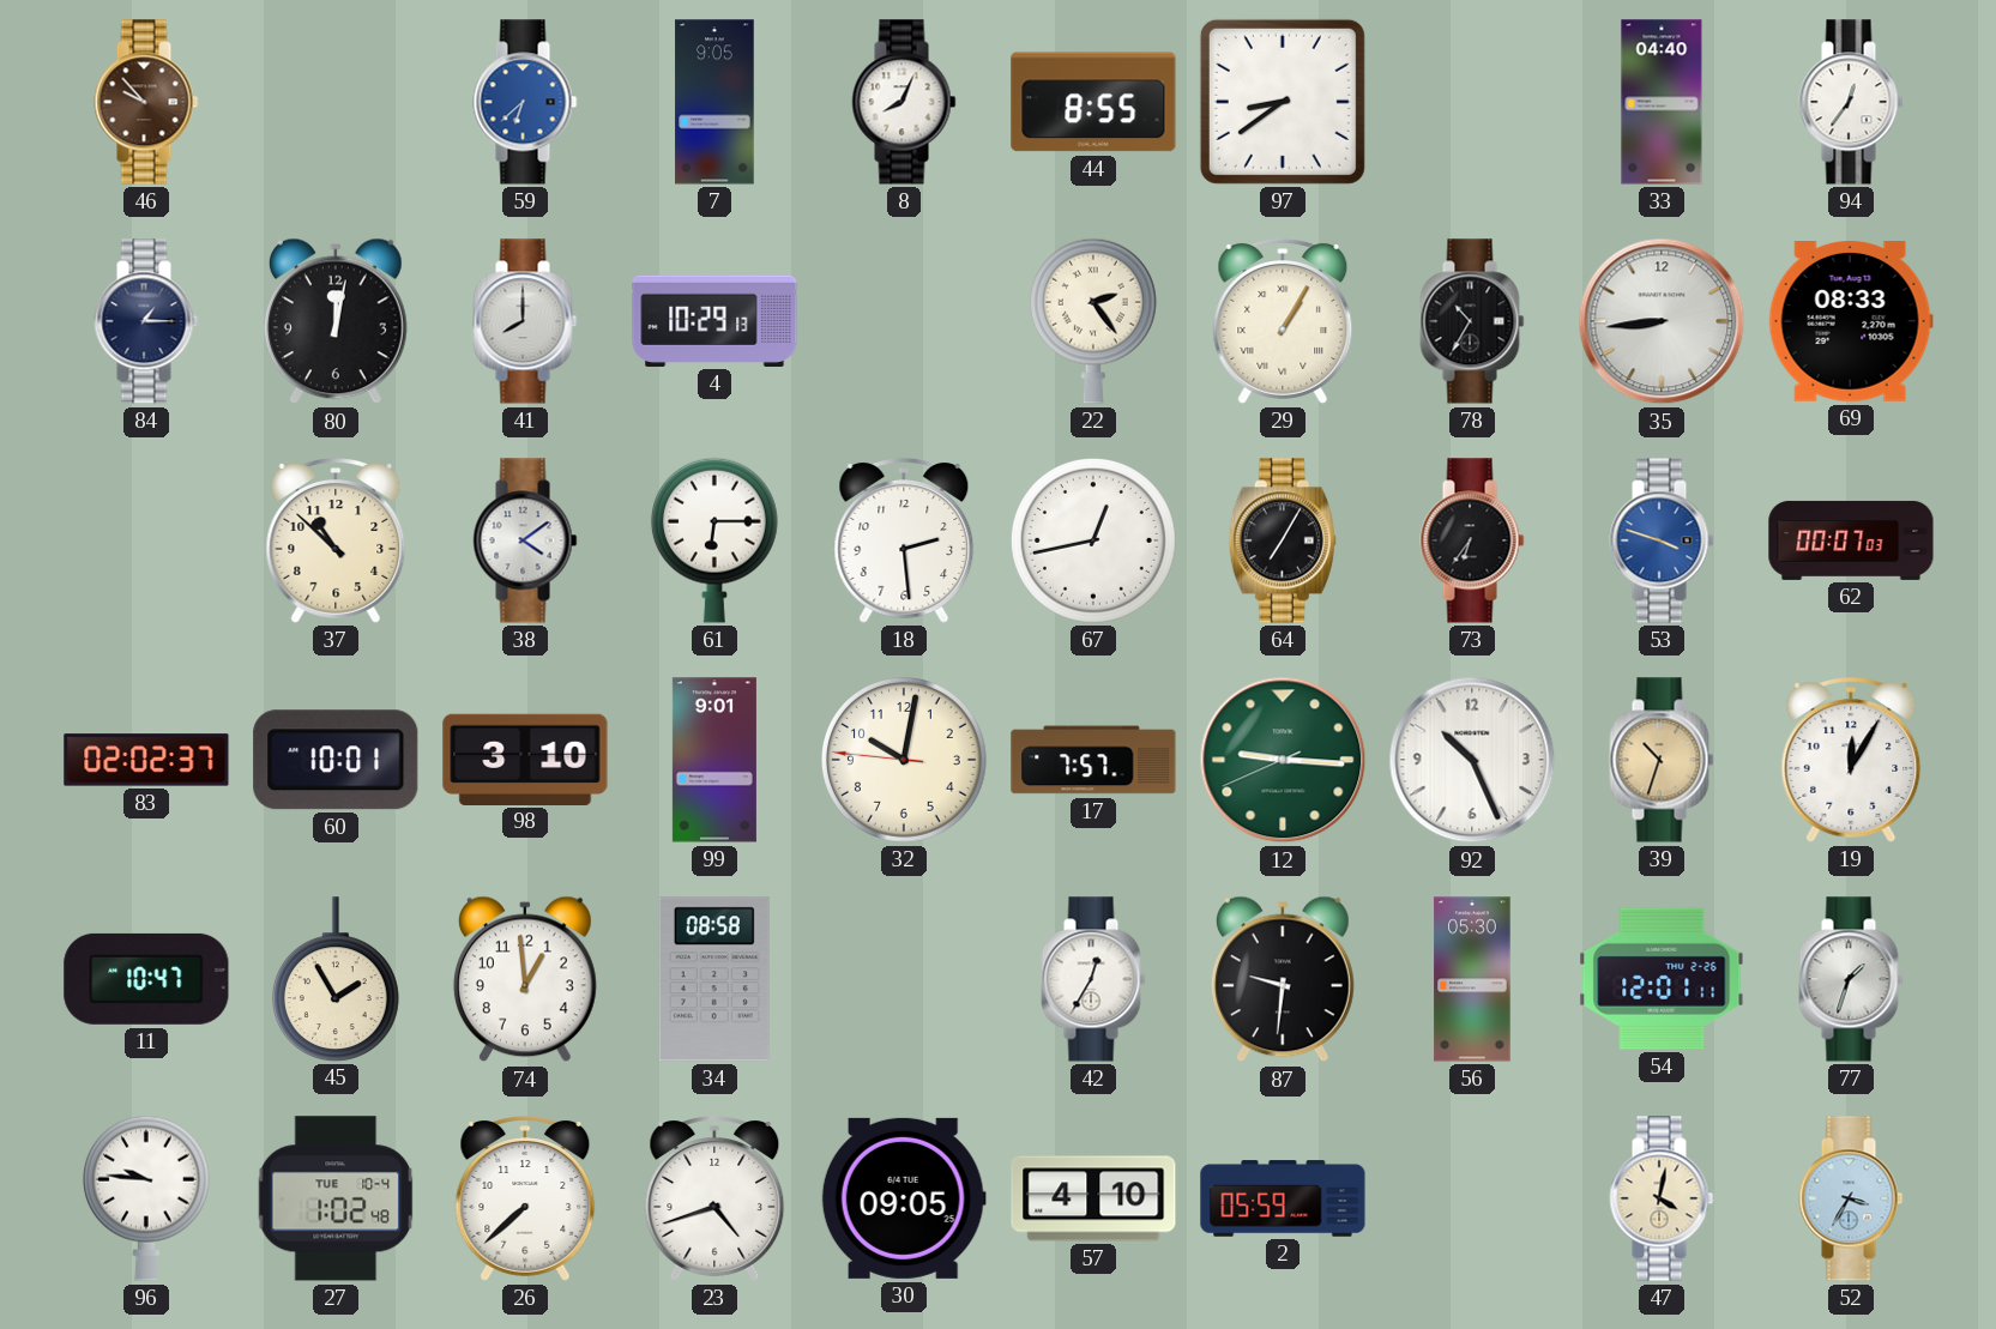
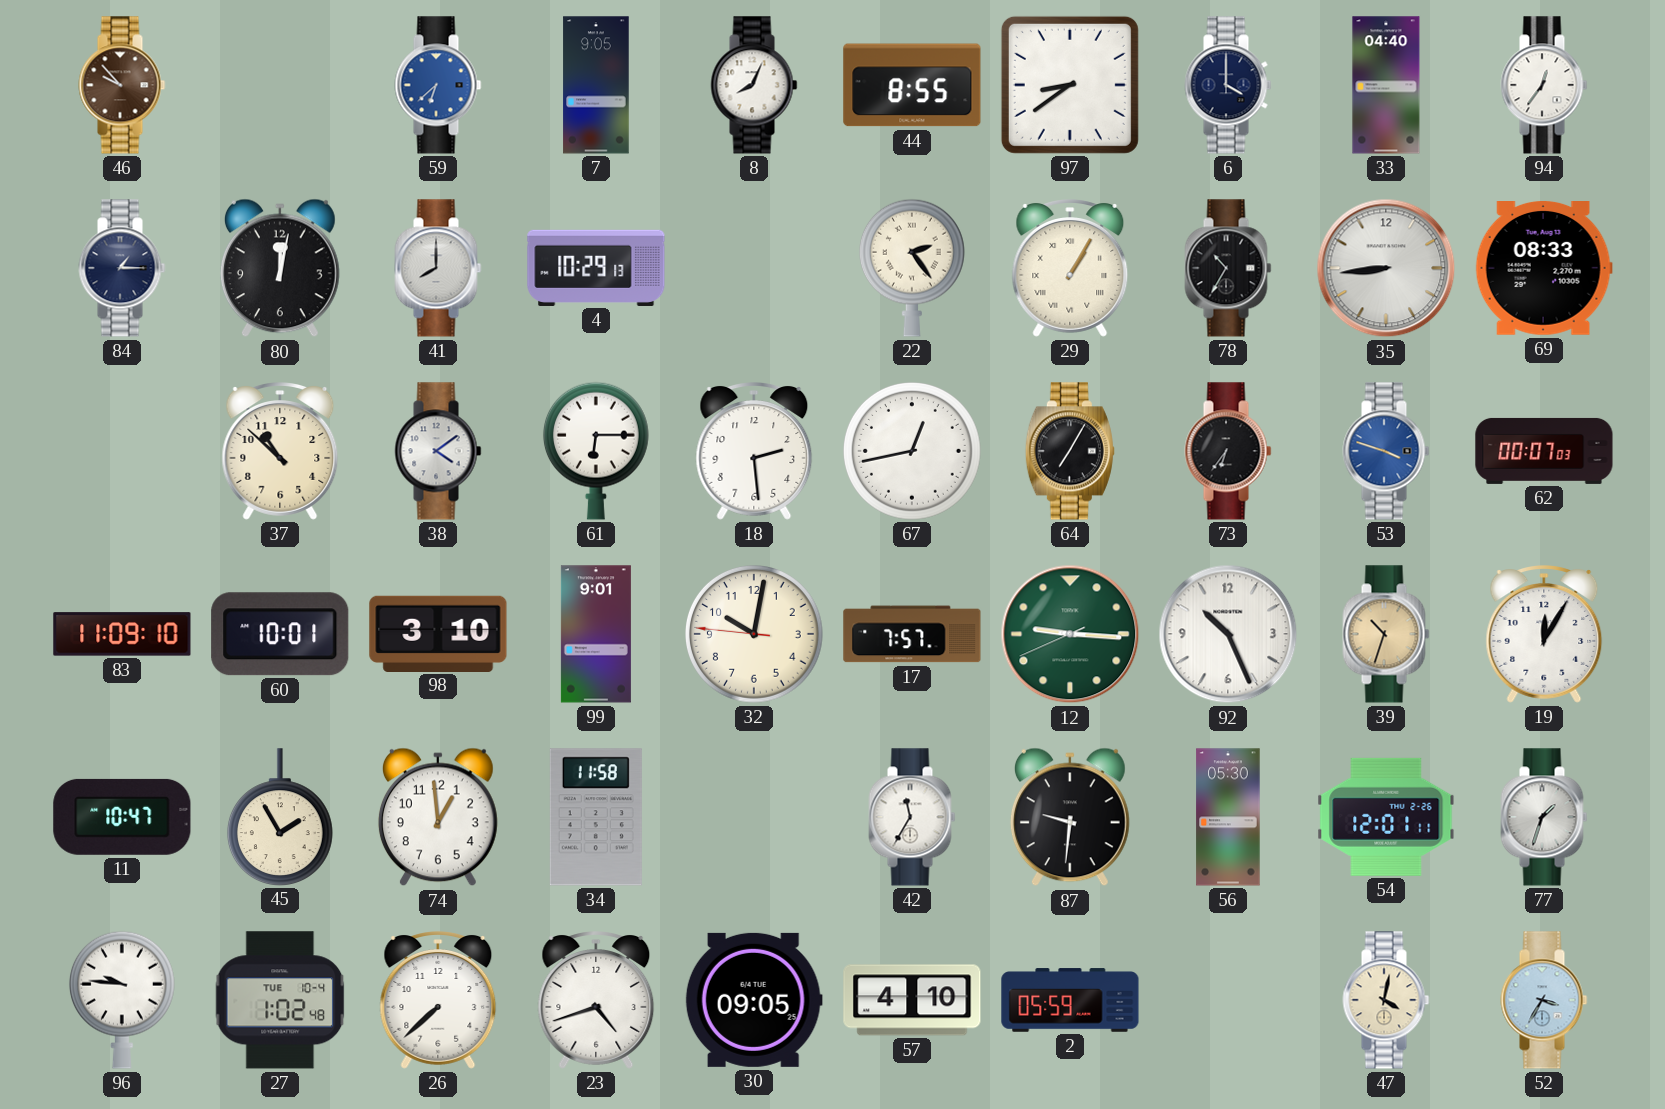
6: none -> 4:00 (1228, 85)
83: 02:02 -> 11:09 (122, 634)
34: 08:58 -> 11:58 (596, 817)
42: 12:35 -> 11:35 (912, 817)
